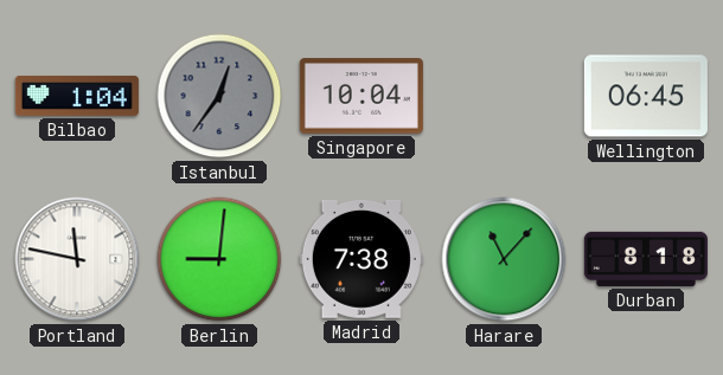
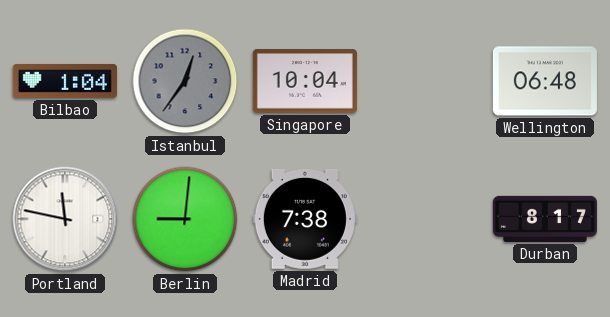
Wellington: 06:45 -> 06:48 (545, 81)
Harare: 11:07 -> none (504, 259)
Durban: 8:18 -> 8:17 (545, 219)
